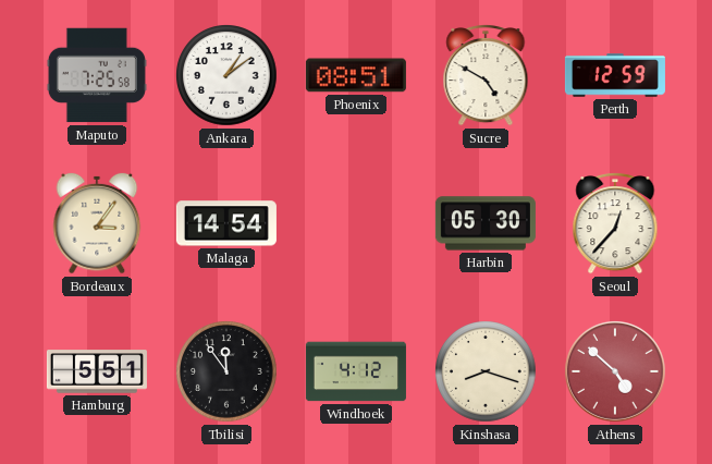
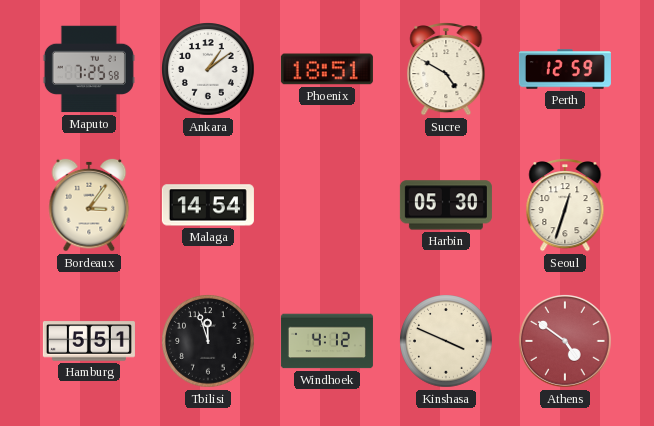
Phoenix: 08:51 -> 18:51 (327, 69)
Seoul: 12:37 -> 12:33 (565, 206)
Tbilisi: 11:54 -> 11:57 (208, 341)
Kinshasa: 8:18 -> 3:49 (446, 341)
Athens: 4:52 -> 4:51 (565, 341)
